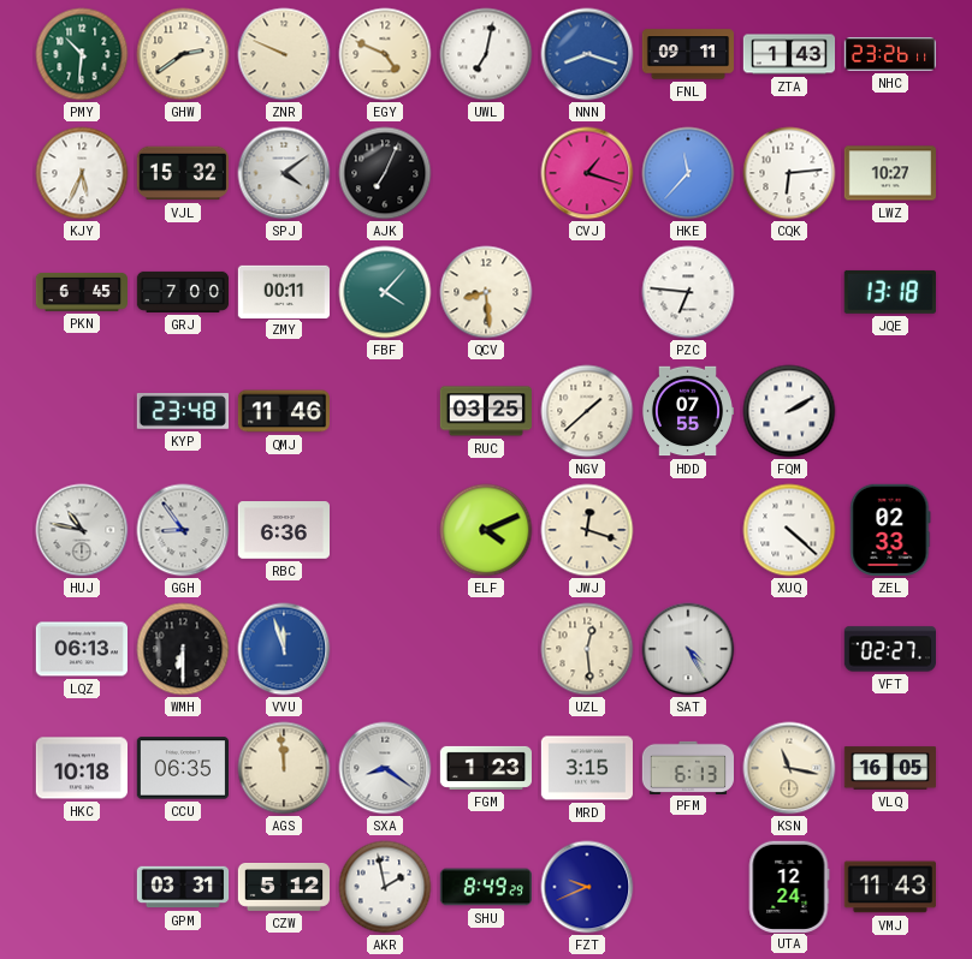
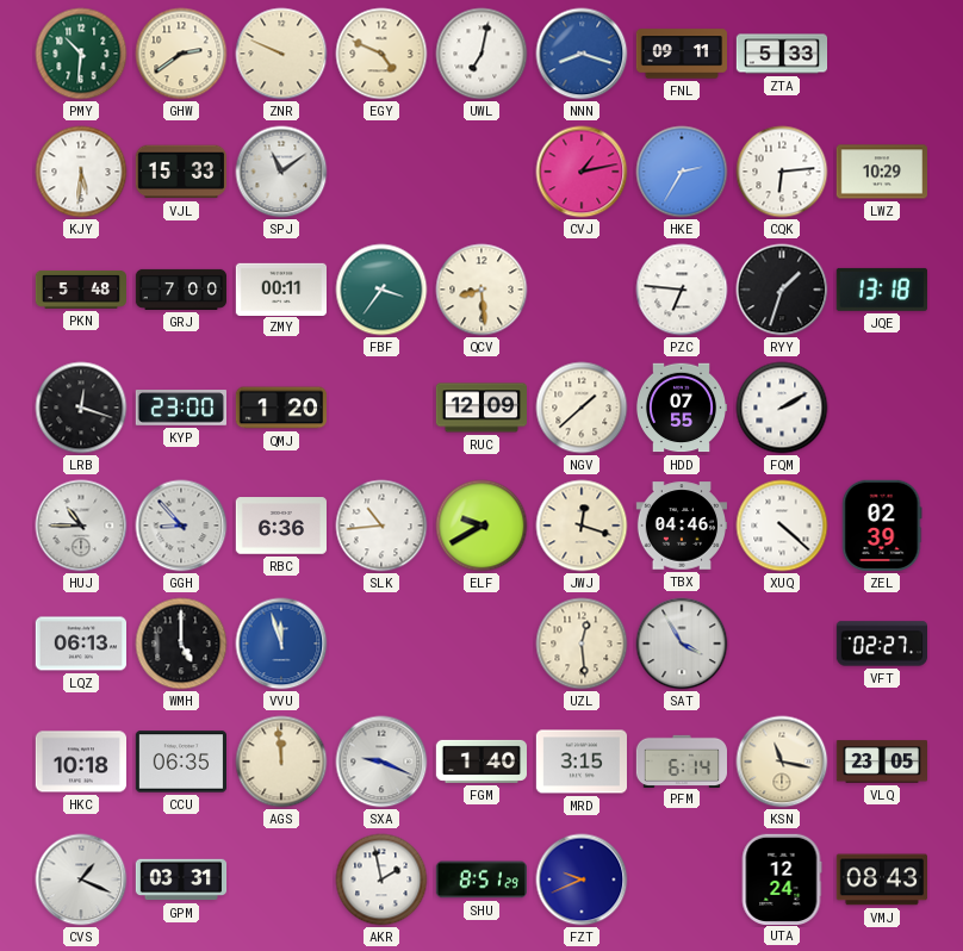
ZTA: 1:43 -> 5:33 (782, 54)
NHC: 23:26 -> none (889, 54)
KJY: 5:34 -> 5:31 (81, 172)
VJL: 15:32 -> 15:33 (180, 172)
SPJ: 4:09 -> 11:09 (281, 172)
AJK: 7:04 -> none (385, 173)
CVJ: 1:18 -> 1:13 (582, 172)
HKE: 11:37 -> 2:35 (682, 172)
LWZ: 10:27 -> 10:29 (881, 172)
PKN: 6:45 -> 5:48 (80, 290)
FBF: 4:07 -> 3:36 (381, 290)
RYY: none -> 1:33 (782, 290)
LRB: none -> 12:18 (81, 408)
KYP: 23:48 -> 23:00 (180, 409)
QMJ: 11:46 -> 1:20 (280, 408)
RUC: 03:25 -> 12:09 (480, 408)
HUJ: 10:47 -> 10:45 (81, 526)
GGH: 8:54 -> 8:53 (181, 526)
SLK: none -> 10:44 (381, 526)
ELF: 4:11 -> 9:40 (481, 526)
TBX: none -> 04:46 (681, 526)
ZEL: 02:33 -> 02:39 (882, 526)
WMH: 6:30 -> 5:00 (181, 644)
SAT: 4:25 -> 3:55 (682, 644)
SXA: 8:21 -> 9:19 (381, 762)
FGM: 1:23 -> 1:40 (480, 762)
PFM: 6:13 -> 6:14 (681, 760)
VLQ: 16:05 -> 23:05 (882, 762)
CVS: none -> 1:19 (81, 879)
CZW: 5:12 -> none (284, 888)
SHU: 8:49 -> 8:51 (480, 879)
VMJ: 11:43 -> 08:43 (881, 879)
